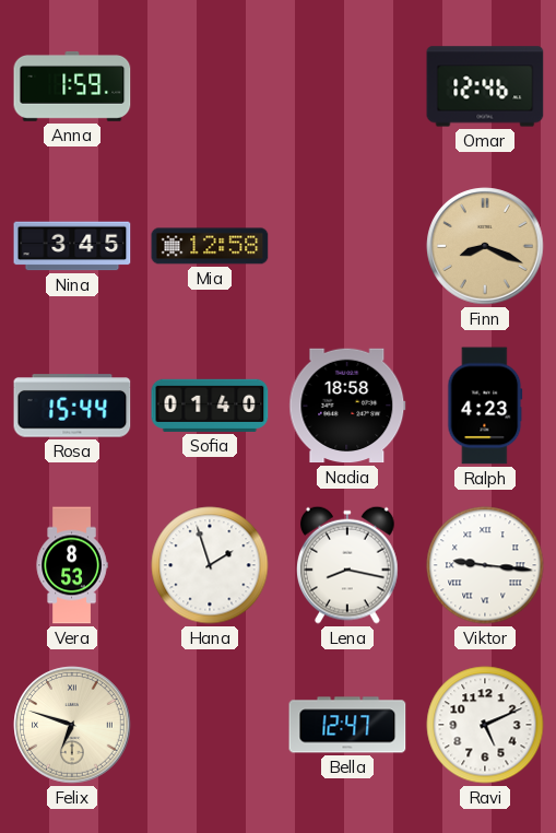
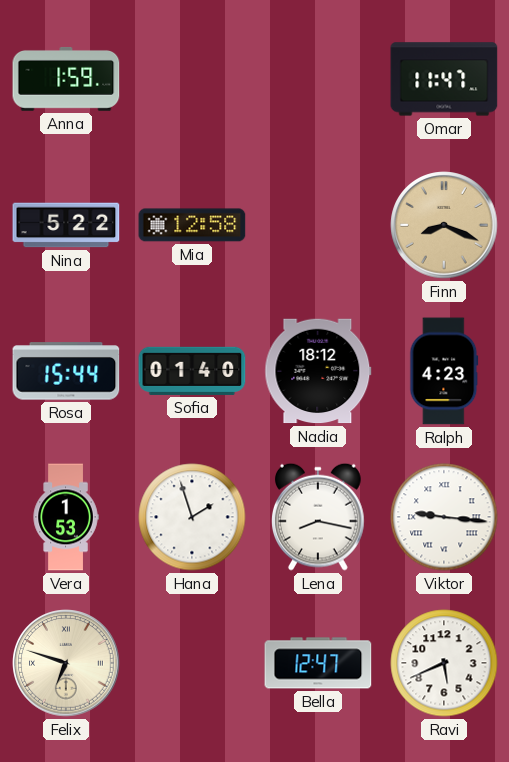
Omar: 12:46 -> 11:47 (444, 79)
Nina: 3:45 -> 5:22 (66, 225)
Nadia: 18:58 -> 18:12 (318, 371)
Vera: 8:53 -> 1:53 (66, 517)
Ravi: 5:11 -> 5:41 (444, 663)
